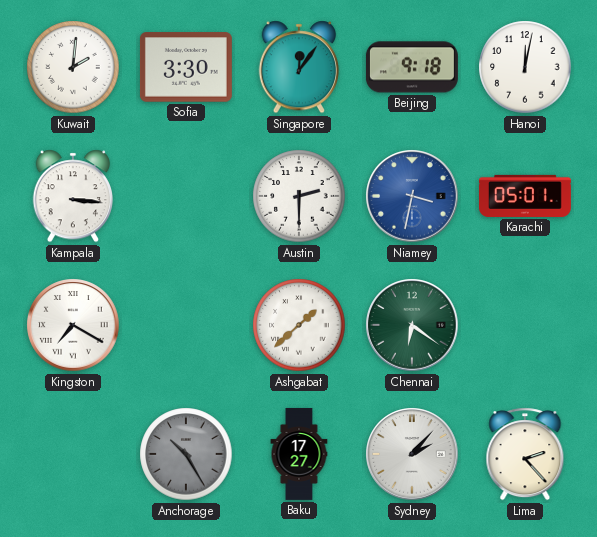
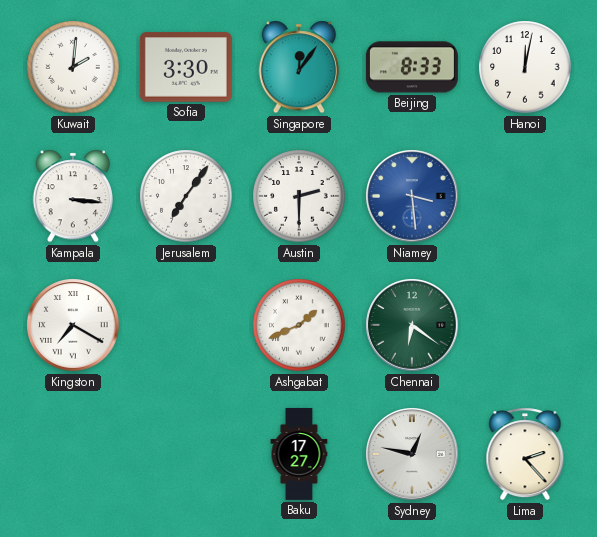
Beijing: 9:18 -> 8:33 (412, 67)
Jerusalem: none -> 7:06 (186, 196)
Niamey: 3:32 -> 3:29 (412, 196)
Karachi: 05:01 -> none (525, 196)
Ashgabat: 1:38 -> 1:41 (299, 325)
Anchorage: 10:25 -> none (186, 454)
Sydney: 2:07 -> 12:47 (412, 454)
